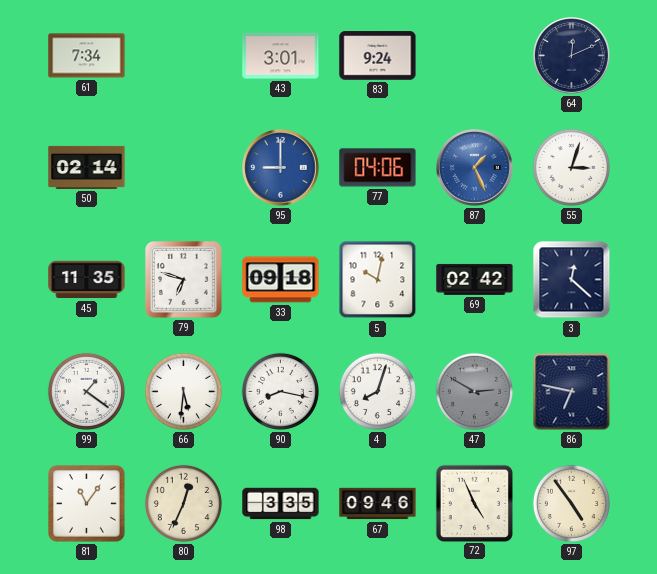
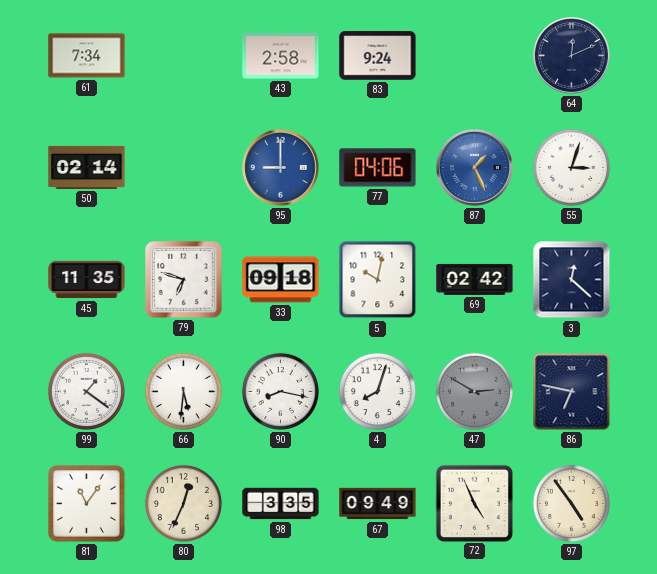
43: 3:01 -> 2:58 (281, 56)
67: 09:46 -> 09:49 (378, 504)
